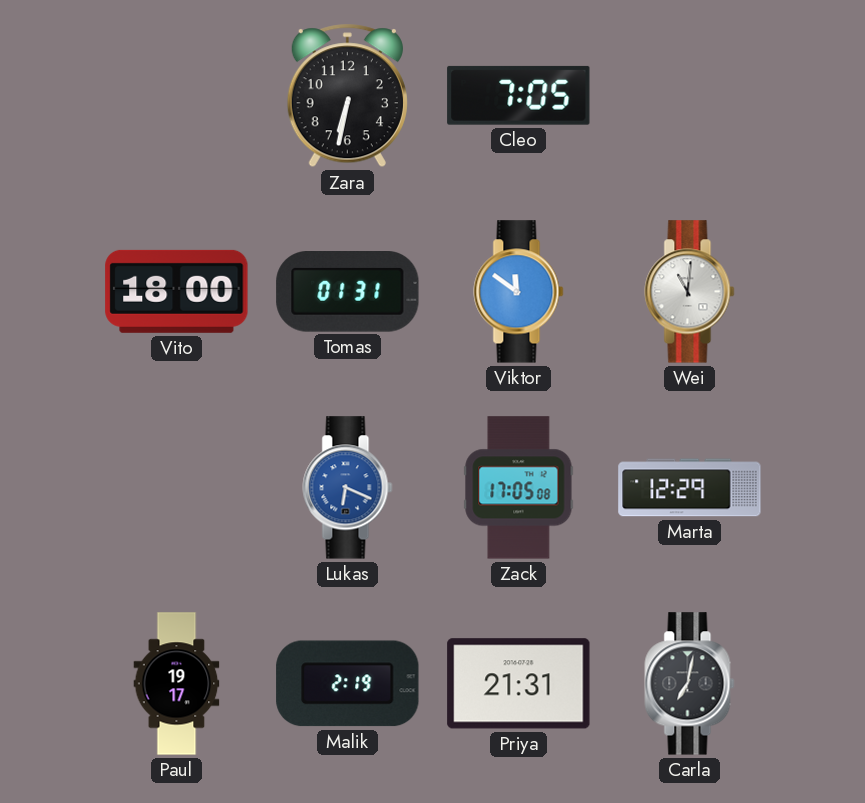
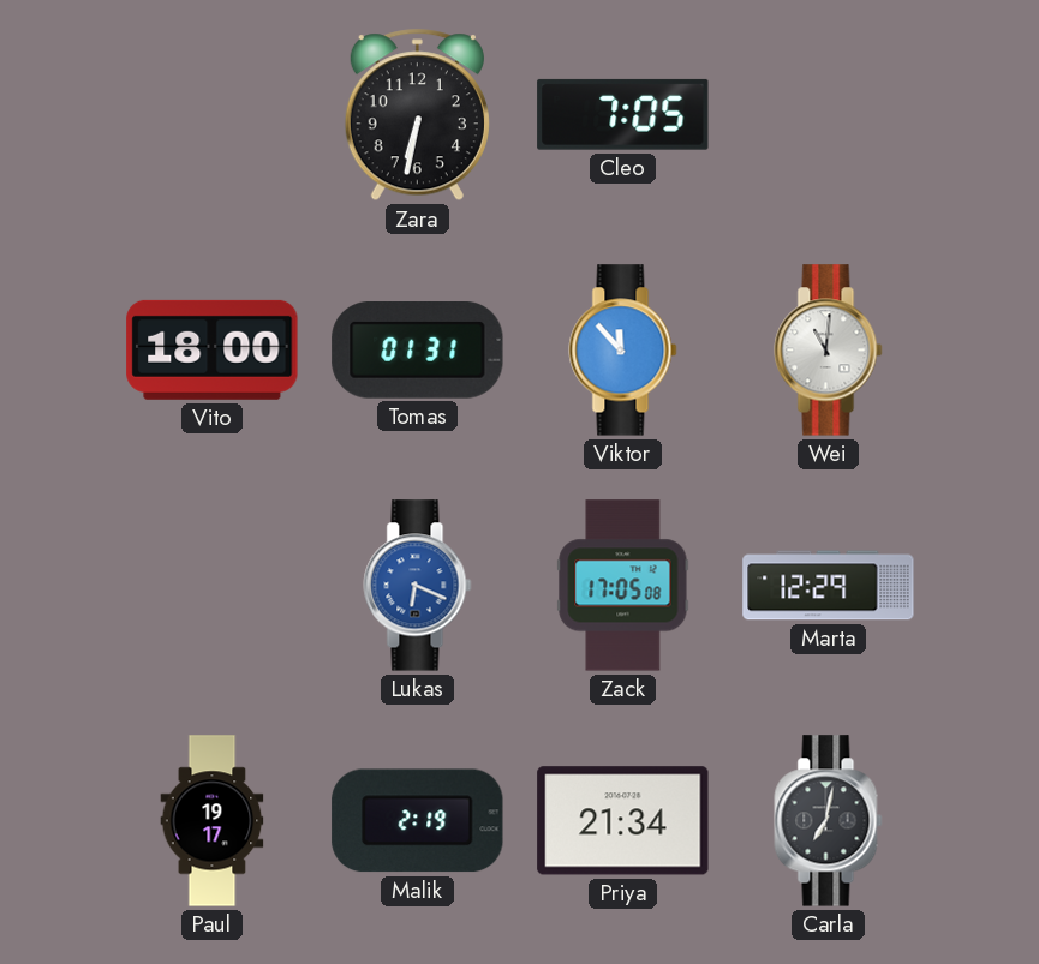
Viktor: 11:51 -> 11:53 (623, 351)
Priya: 21:31 -> 21:34 (623, 821)
